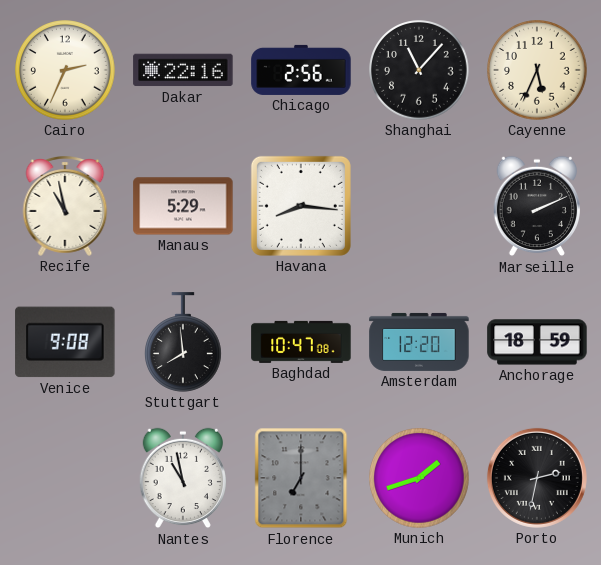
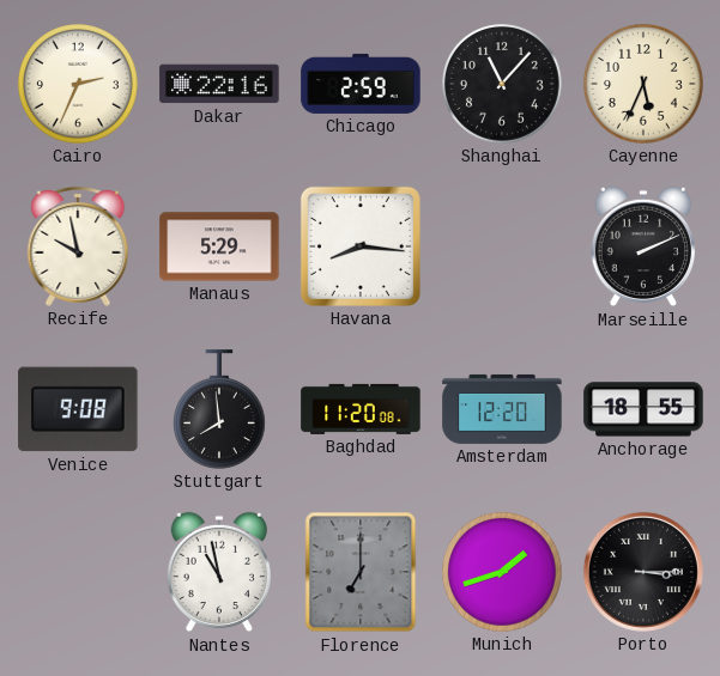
Chicago: 2:56 -> 2:59 (361, 84)
Recife: 10:58 -> 9:58 (78, 248)
Baghdad: 10:47 -> 11:20 (361, 409)
Anchorage: 18:59 -> 18:55 (643, 409)
Porto: 2:32 -> 3:15 (643, 572)
